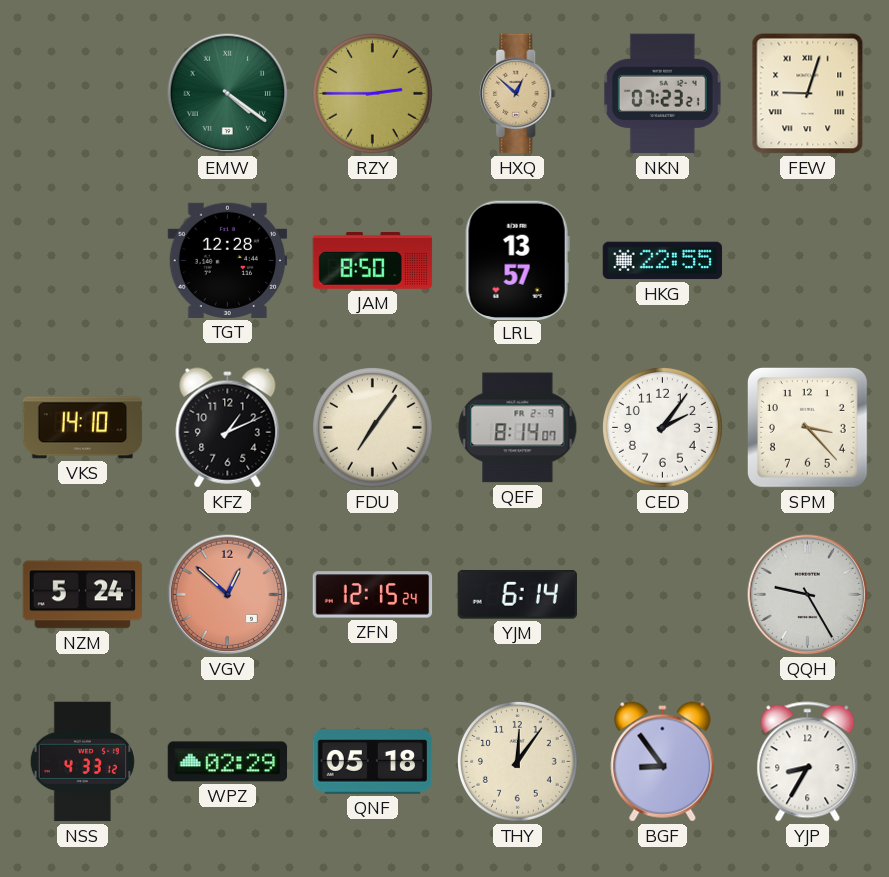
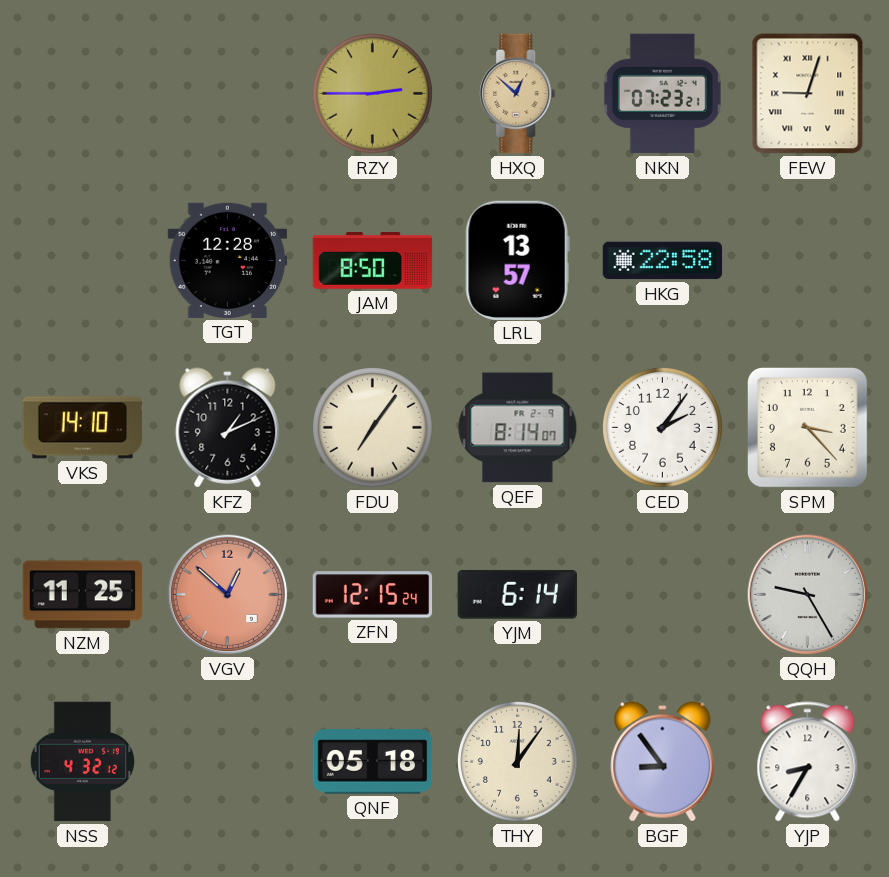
EMW: 4:21 -> none (228, 94)
HKG: 22:55 -> 22:58 (663, 261)
NZM: 5:24 -> 11:25 (83, 595)
NSS: 4:33 -> 4:32 (82, 762)
WPZ: 02:29 -> none (228, 762)
